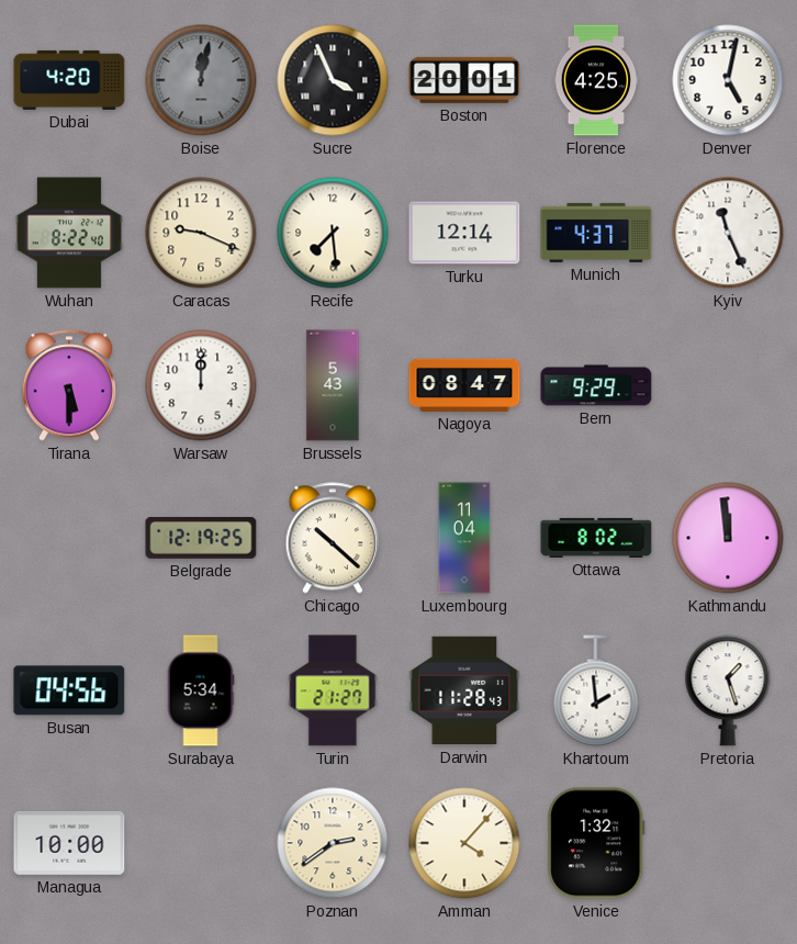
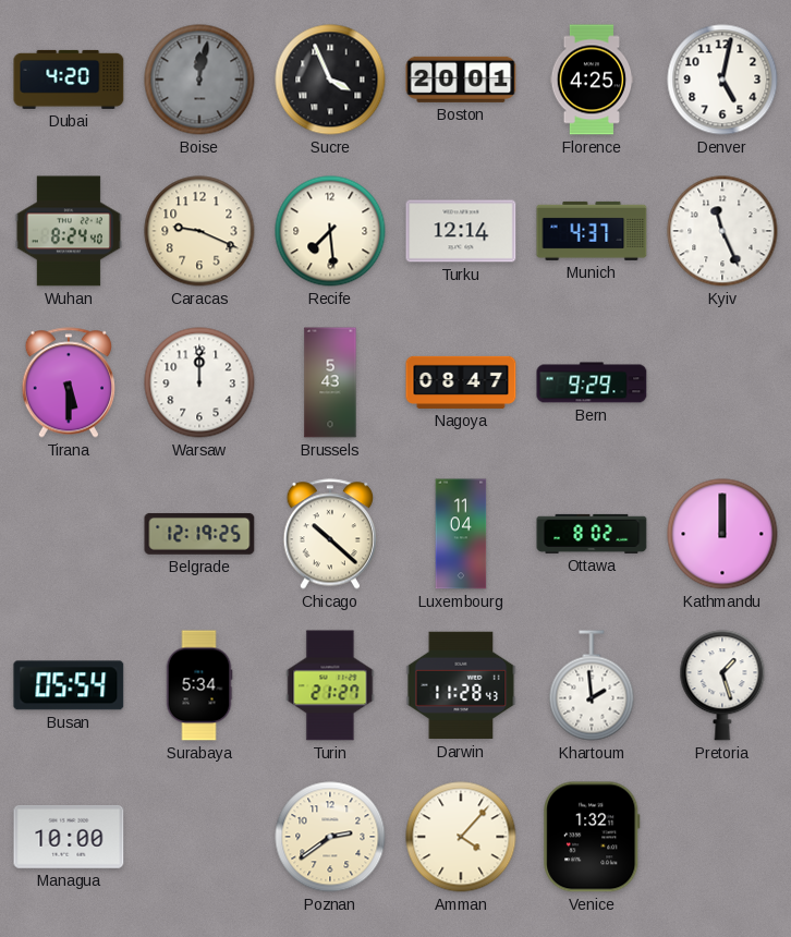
Wuhan: 8:22 -> 8:24 (69, 231)
Kathmandu: 11:59 -> 12:00 (722, 534)
Busan: 04:56 -> 05:54 (69, 685)
